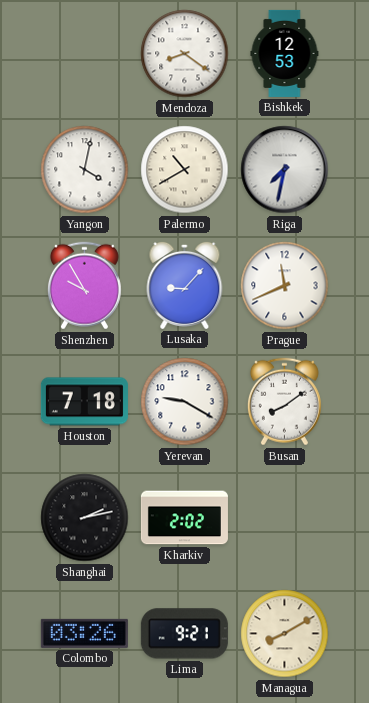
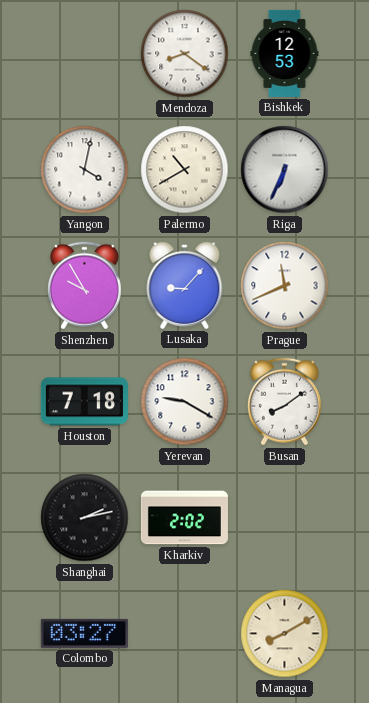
Riga: 7:32 -> 6:34 (285, 170)
Colombo: 03:26 -> 03:27 (84, 633)
Lima: 9:21 -> none (184, 634)
